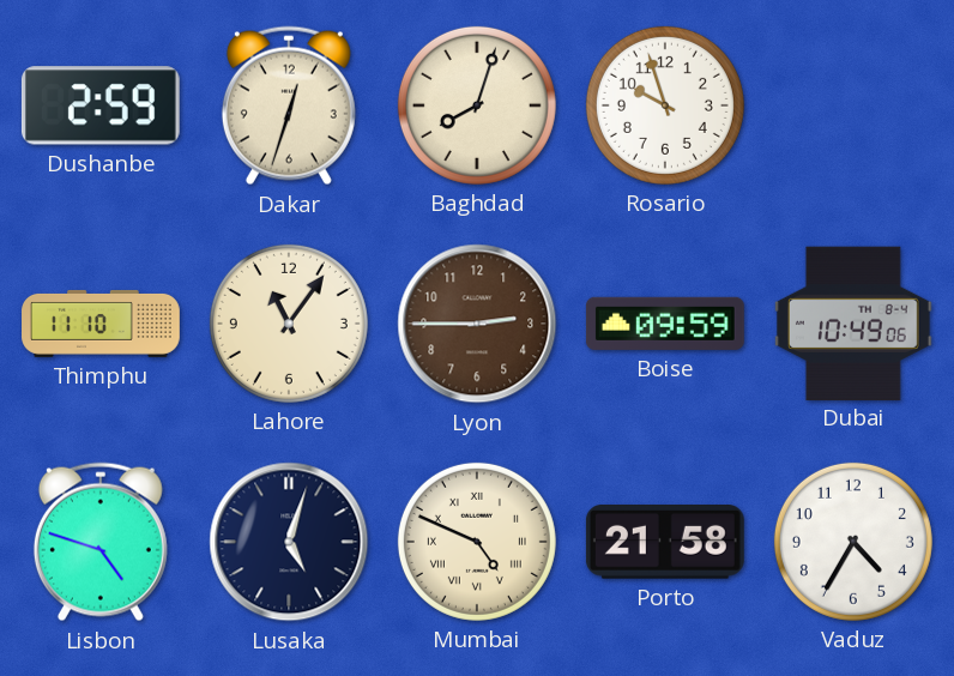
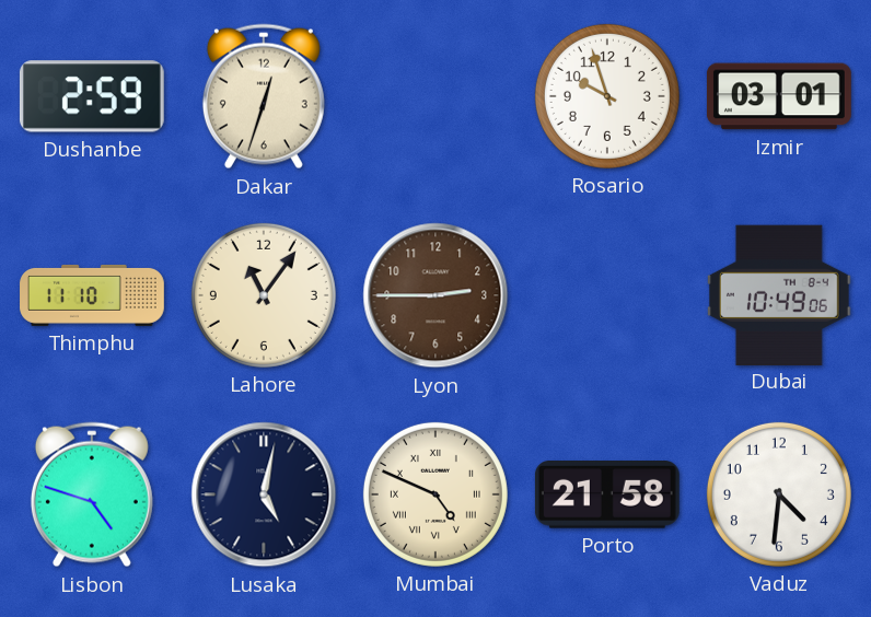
Baghdad: 8:03 -> none (477, 105)
Izmir: none -> 03:01 (779, 96)
Boise: 09:59 -> none (665, 324)
Lusaka: 5:03 -> 5:02 (264, 494)
Vaduz: 4:35 -> 4:31 (779, 494)
